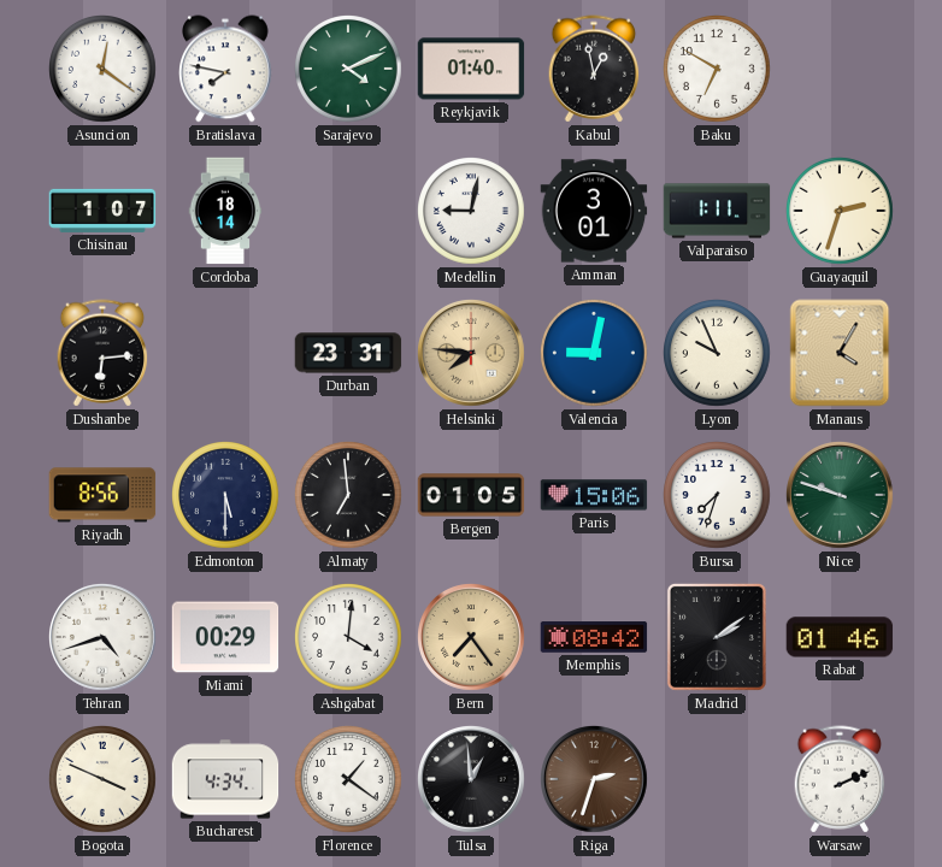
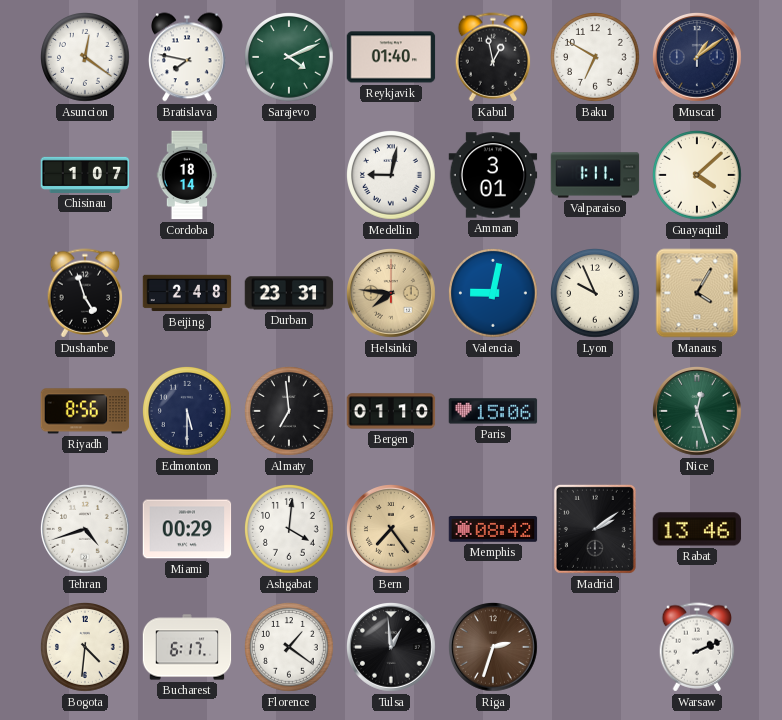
Muscat: none -> 1:09 (698, 58)
Guayaquil: 2:33 -> 4:08 (698, 176)
Dushanbe: 6:14 -> 4:57 (85, 293)
Beijing: none -> 2:48 (187, 293)
Bergen: 01:05 -> 01:10 (391, 411)
Bursa: 7:33 -> none (718, 496)
Nice: 9:48 -> 12:27 (698, 412)
Rabat: 01:46 -> 13:46 (697, 529)
Bogota: 3:49 -> 4:31 (86, 648)
Bucharest: 4:34 -> 6:17 (187, 647)
